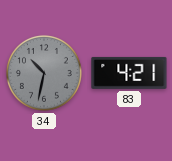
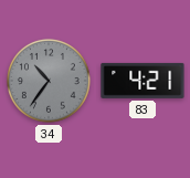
34: 10:32 -> 10:36 (49, 81)
